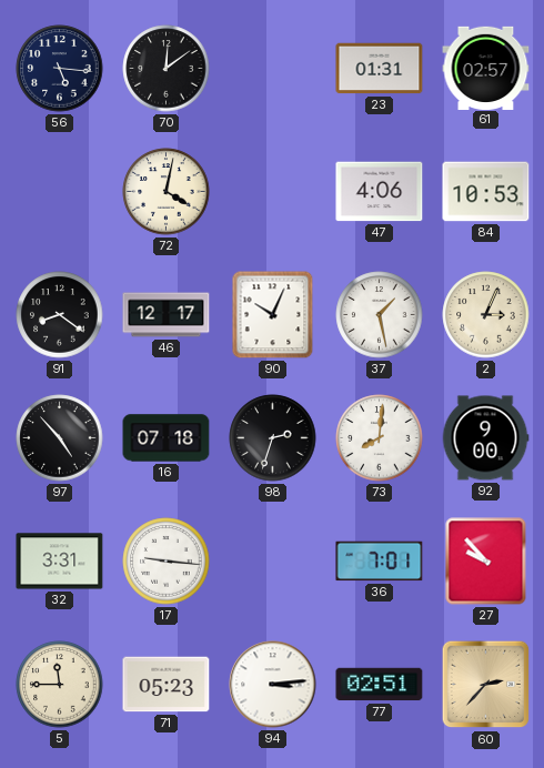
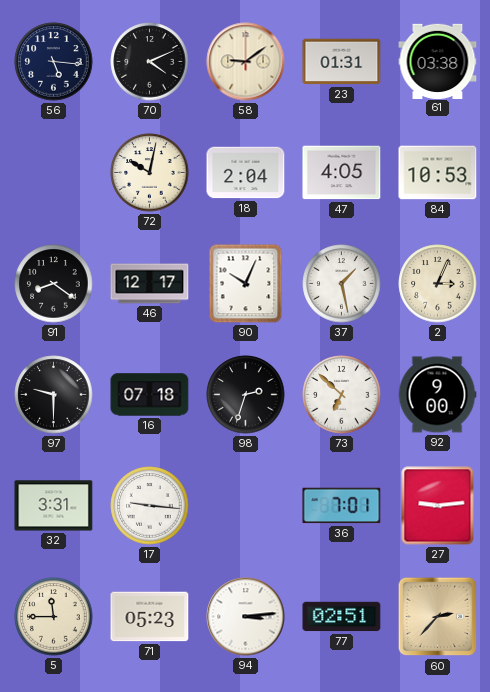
70: 12:09 -> 4:11 (150, 62)
58: none -> 9:09 (246, 62)
61: 02:57 -> 03:38 (438, 61)
72: 4:02 -> 10:02 (150, 173)
18: none -> 2:04 (246, 173)
47: 4:06 -> 4:05 (342, 173)
97: 4:53 -> 9:30 (54, 395)
73: 8:01 -> 6:52 (342, 395)
27: 9:53 -> 9:14 (438, 506)
